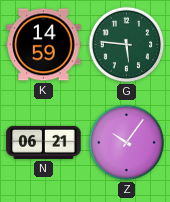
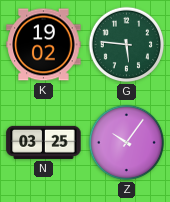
K: 14:59 -> 19:02 (44, 45)
N: 06:21 -> 03:25 (44, 142)
